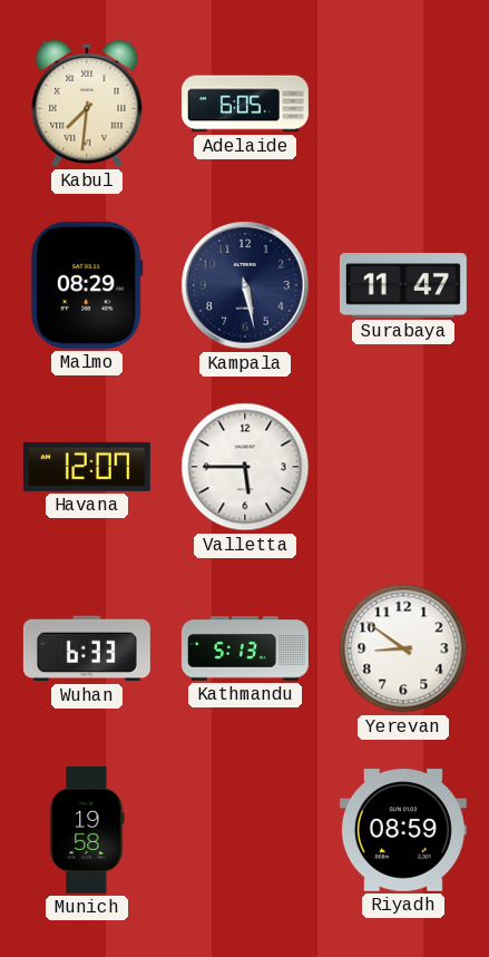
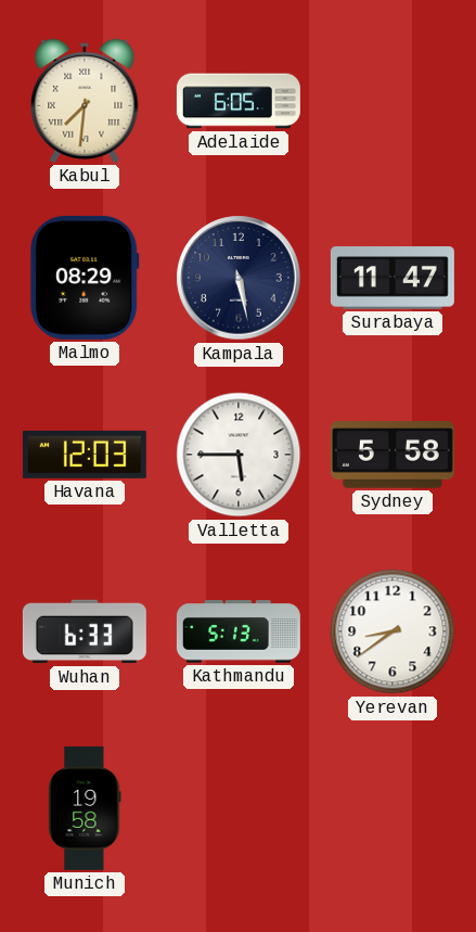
Havana: 12:07 -> 12:03 (85, 455)
Sydney: none -> 5:58 (393, 455)
Yerevan: 8:51 -> 8:39 (393, 631)
Riyadh: 08:59 -> none (403, 830)
